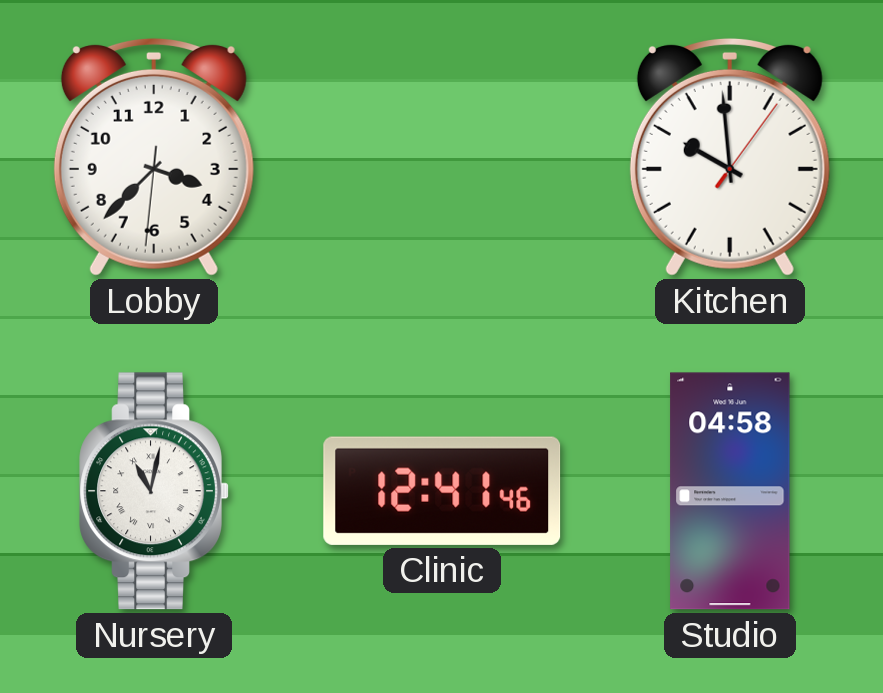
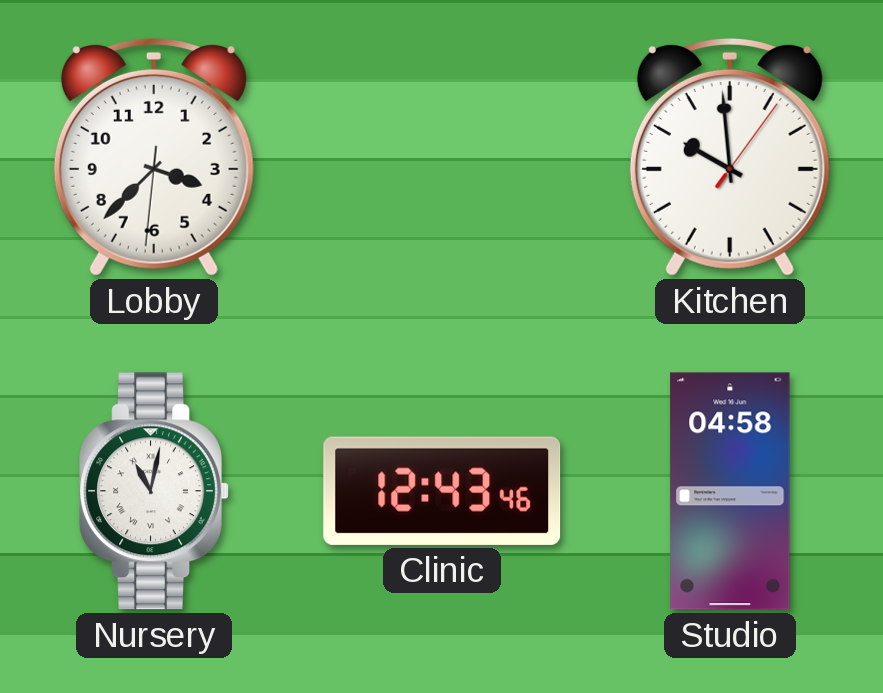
Clinic: 12:41 -> 12:43 (442, 491)
